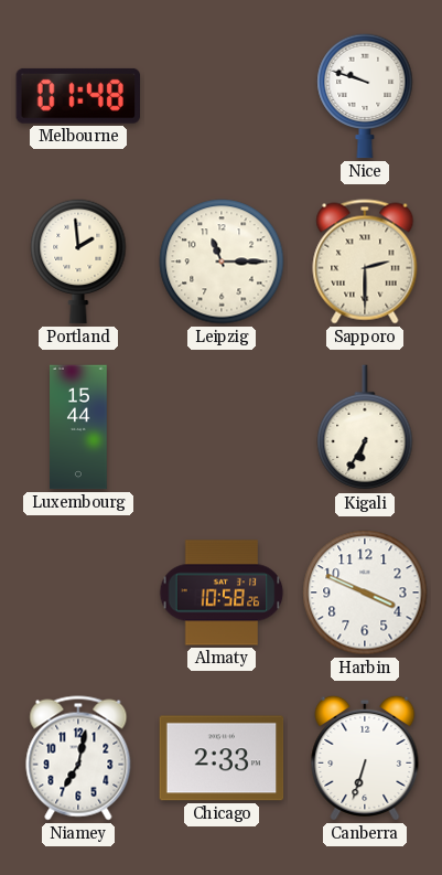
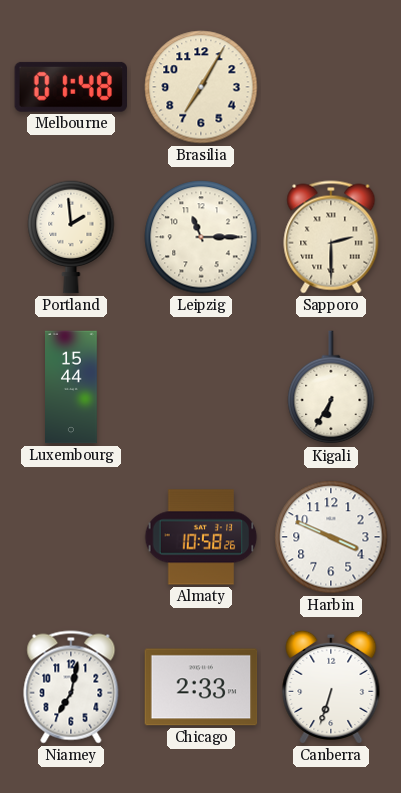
Brasilia: none -> 7:05 (201, 87)
Nice: 9:48 -> none (365, 96)
